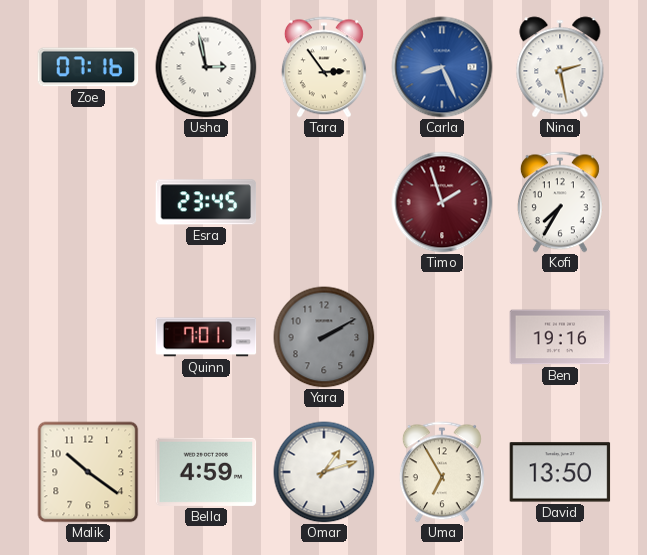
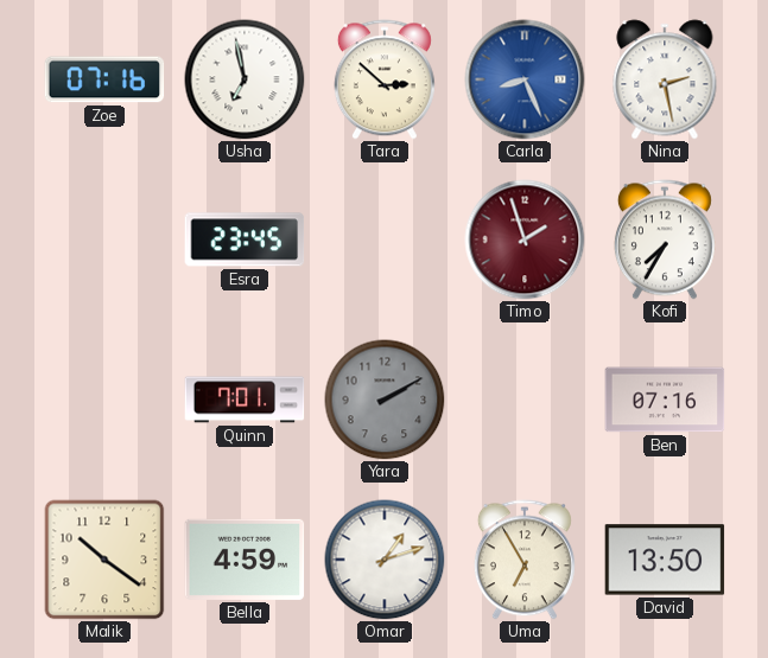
Usha: 2:58 -> 6:58 (245, 79)
Tara: 2:54 -> 2:52 (385, 79)
Ben: 19:16 -> 07:16 (665, 400)
